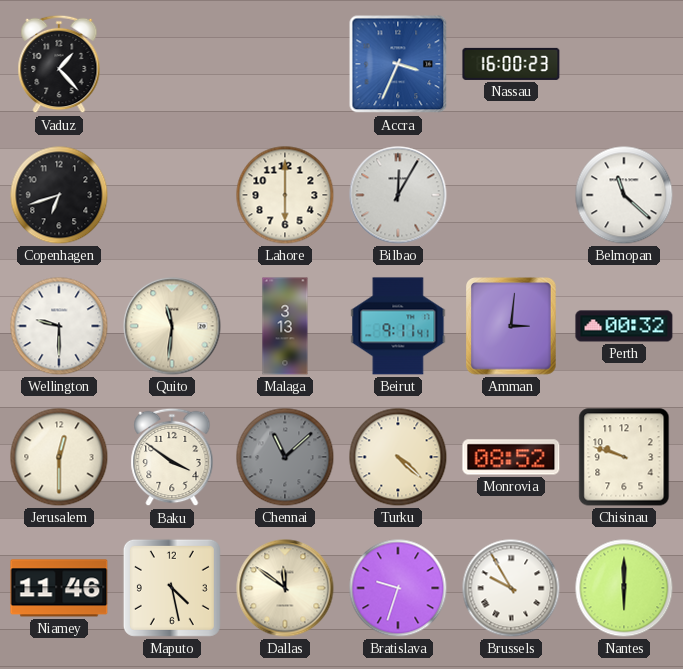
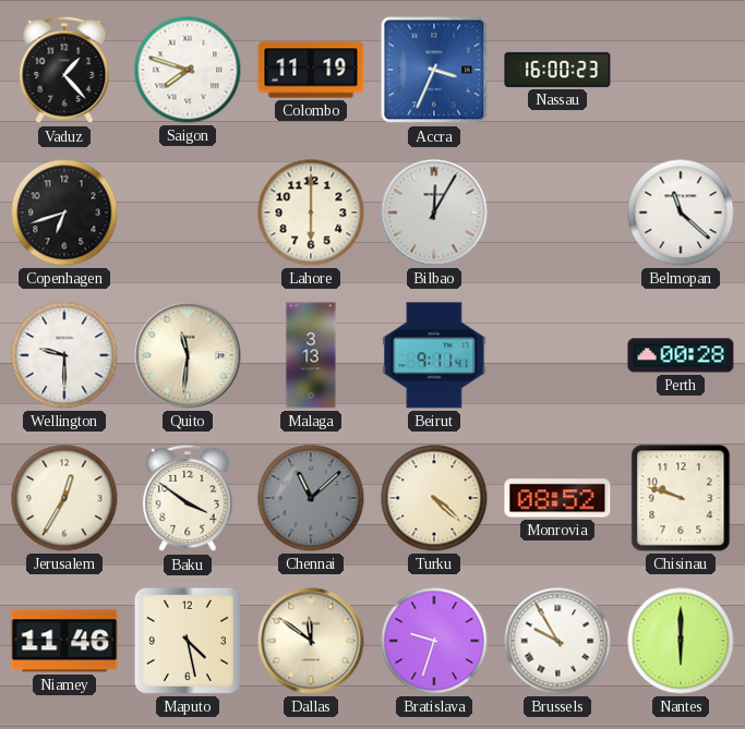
Saigon: none -> 7:48 (188, 70)
Colombo: none -> 11:19 (311, 70)
Amman: 3:01 -> none (511, 326)
Perth: 00:32 -> 00:28 (681, 355)
Jerusalem: 12:30 -> 12:35 (64, 498)
